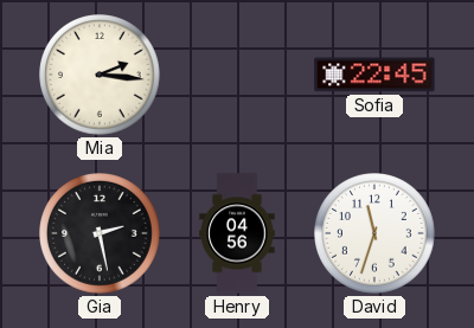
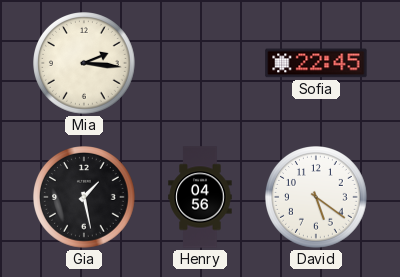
Gia: 2:28 -> 1:28 (85, 198)
David: 11:33 -> 5:21 (317, 198)
